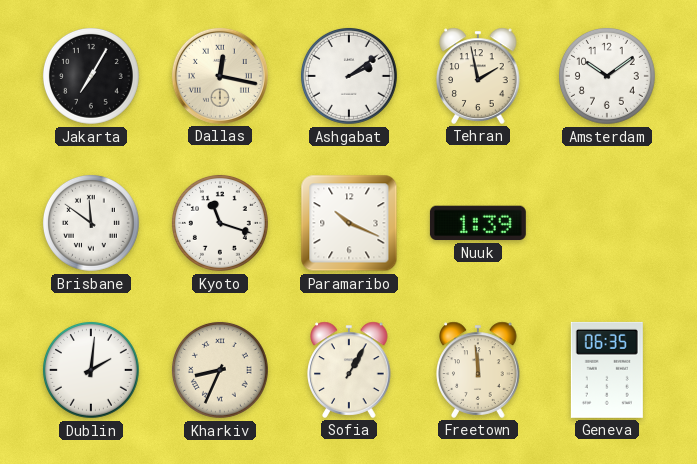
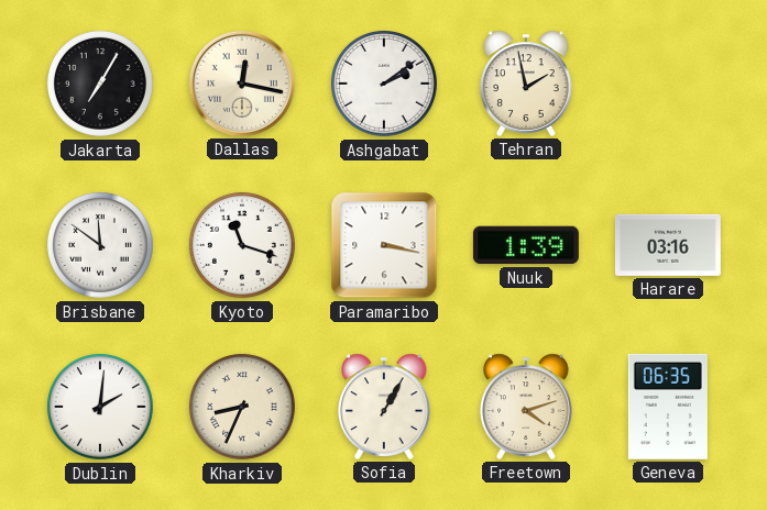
Amsterdam: 10:09 -> none (607, 76)
Paramaribo: 10:19 -> 3:17 (384, 245)
Harare: none -> 03:16 (668, 245)
Freetown: 11:59 -> 4:12 (526, 407)
